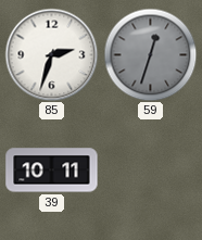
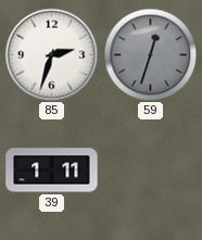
39: 10:11 -> 1:11 (52, 170)
